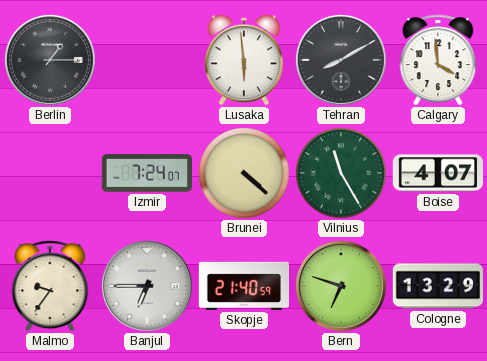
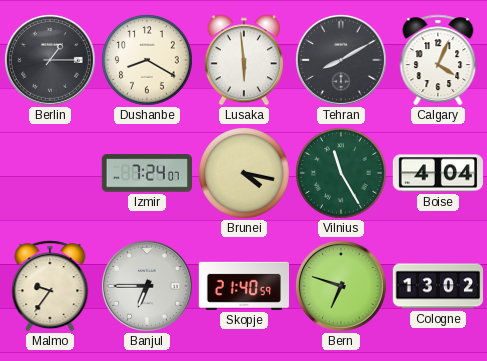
Dushanbe: none -> 8:20 (148, 61)
Calgary: 3:59 -> 4:04 (438, 60)
Brunei: 4:22 -> 4:17 (245, 174)
Boise: 4:07 -> 4:04 (437, 173)
Cologne: 13:29 -> 13:02 (437, 286)
